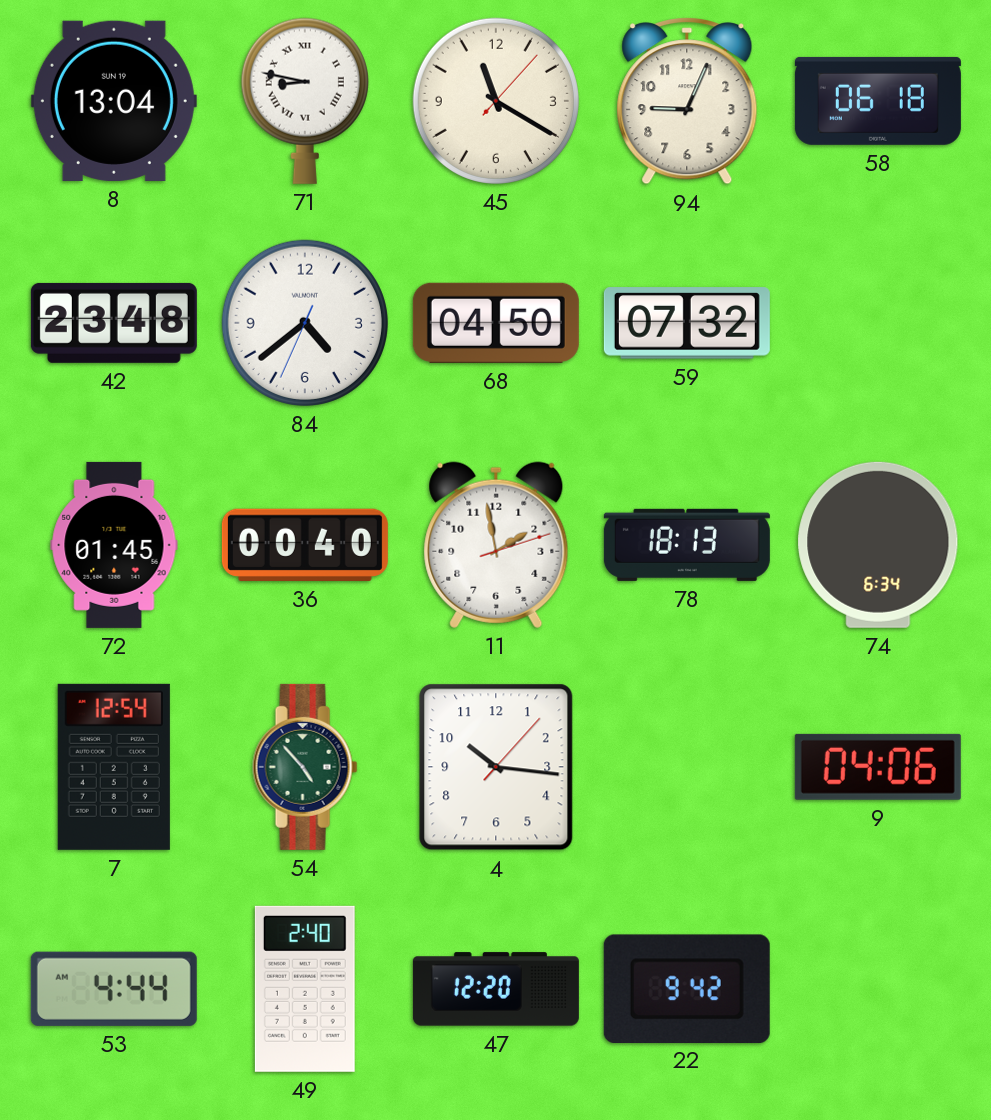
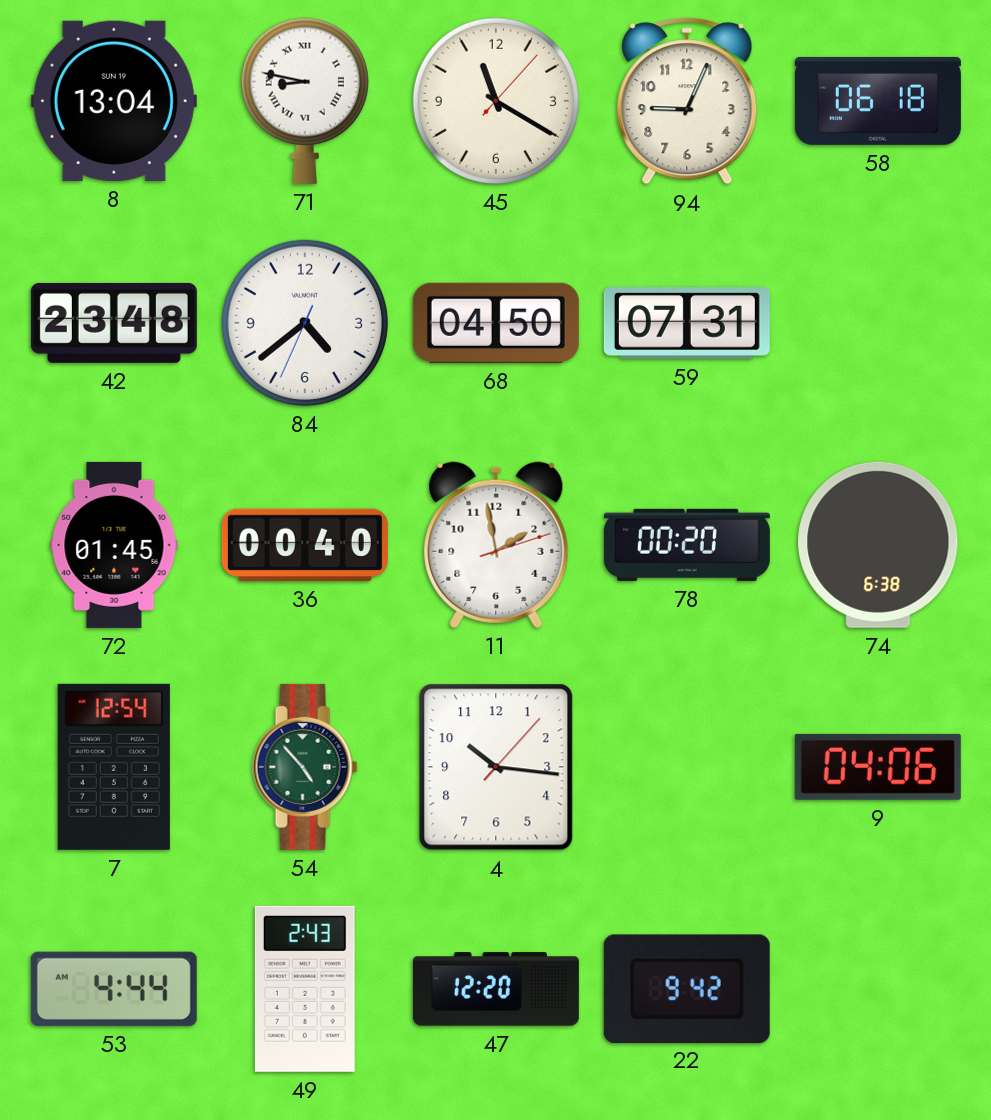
59: 07:32 -> 07:31 (687, 323)
78: 18:13 -> 00:20 (687, 545)
74: 6:34 -> 6:38 (878, 545)
49: 2:40 -> 2:43 (305, 989)
